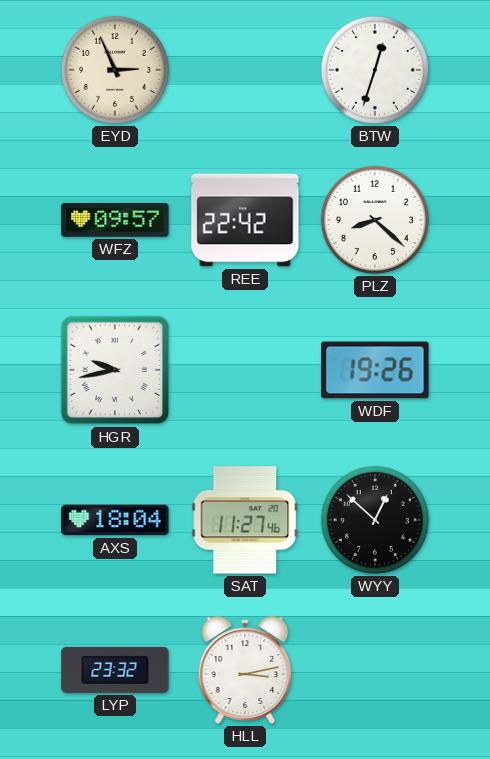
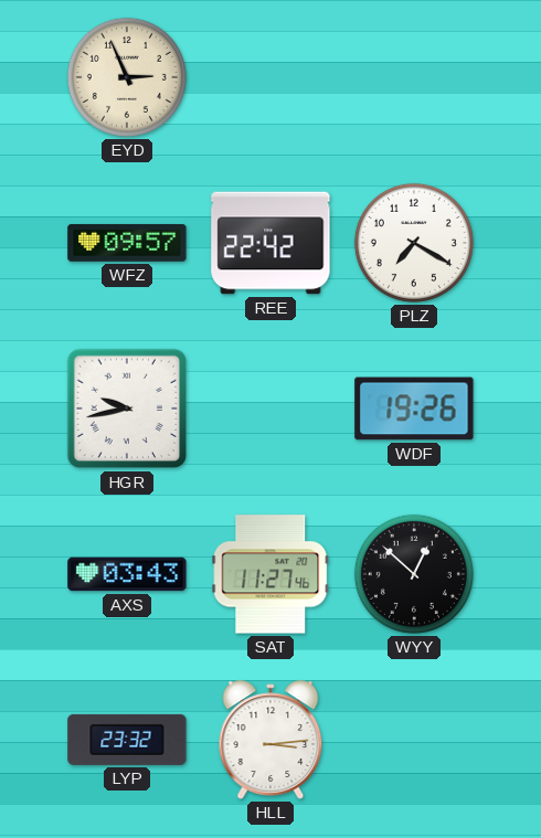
BTW: 12:33 -> none (375, 70)
PLZ: 8:22 -> 7:20 (414, 243)
AXS: 18:04 -> 03:43 (127, 574)
HLL: 3:13 -> 3:14 (270, 740)
